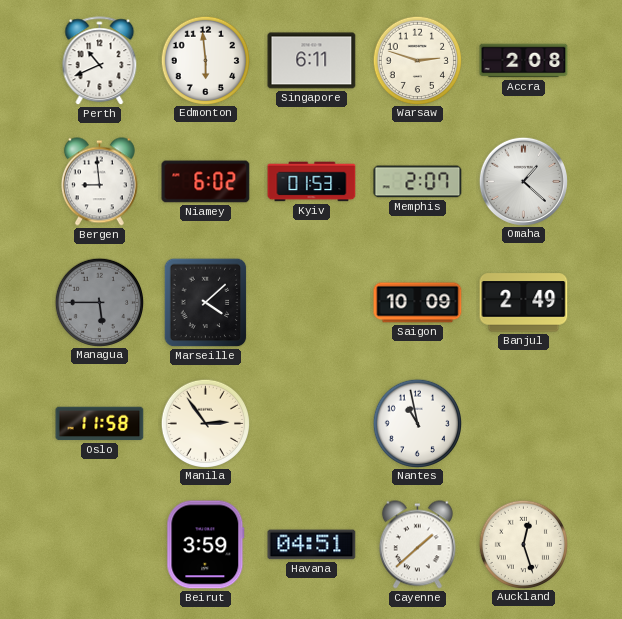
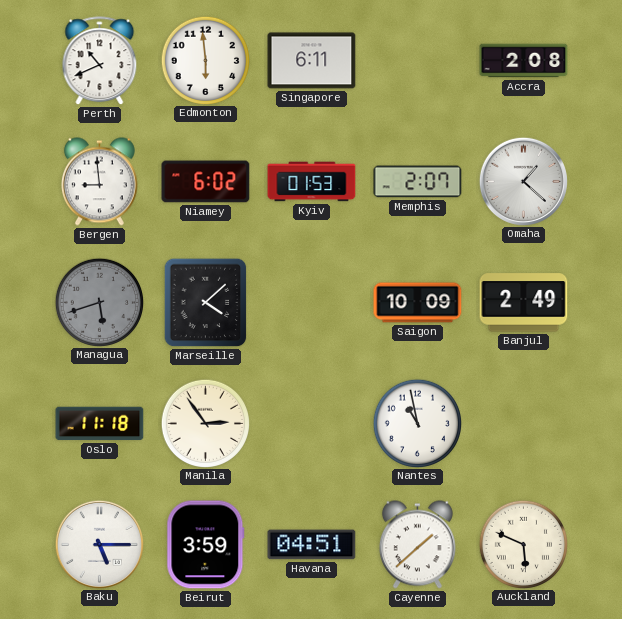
Warsaw: 2:48 -> none (417, 60)
Managua: 5:45 -> 5:42 (99, 302)
Oslo: 11:58 -> 11:18 (100, 424)
Baku: none -> 5:15 (99, 544)
Auckland: 12:27 -> 5:49 (523, 544)
